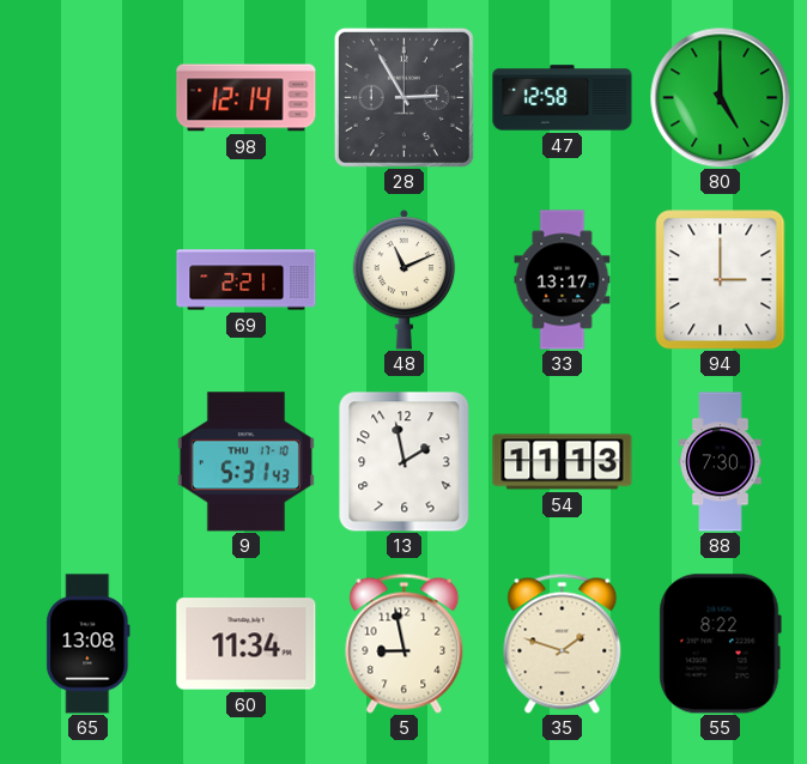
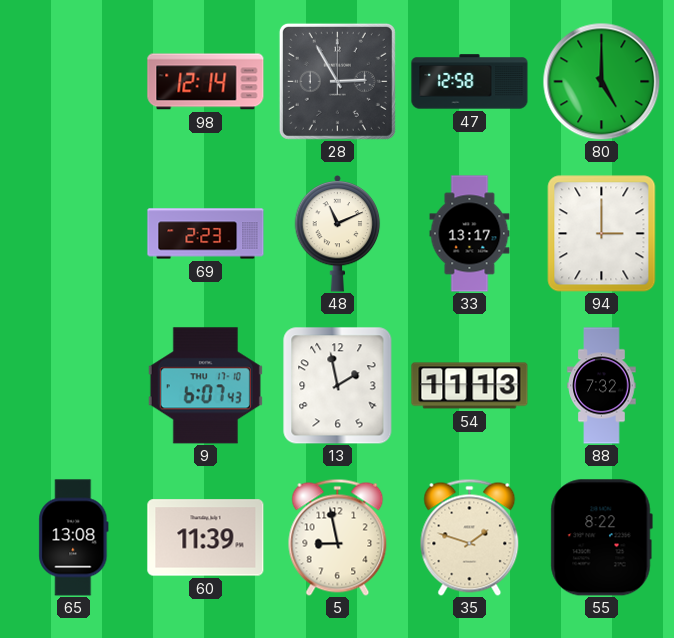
69: 2:21 -> 2:23 (206, 234)
9: 5:31 -> 6:07 (205, 386)
88: 7:30 -> 7:32 (602, 386)
60: 11:34 -> 11:39 (206, 538)
